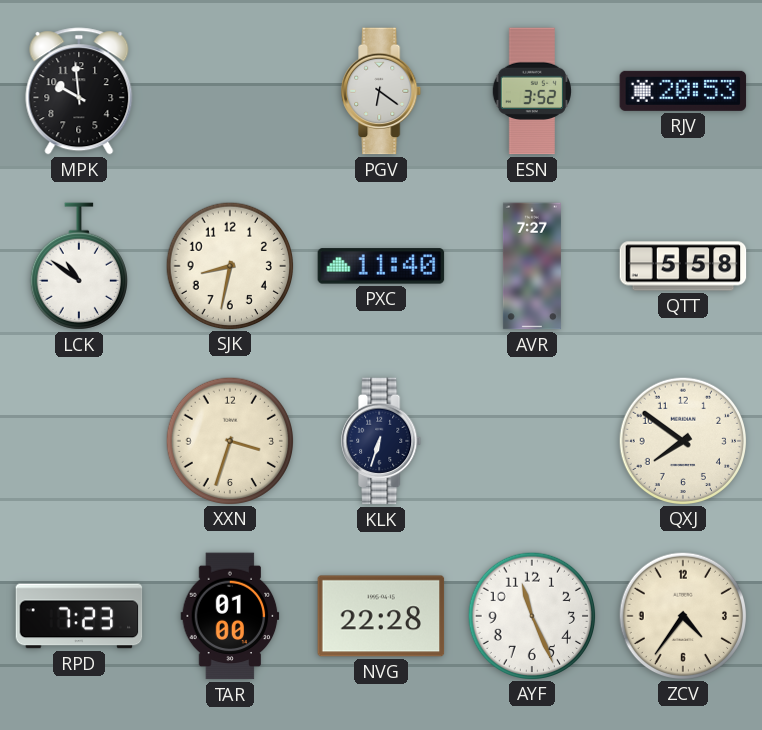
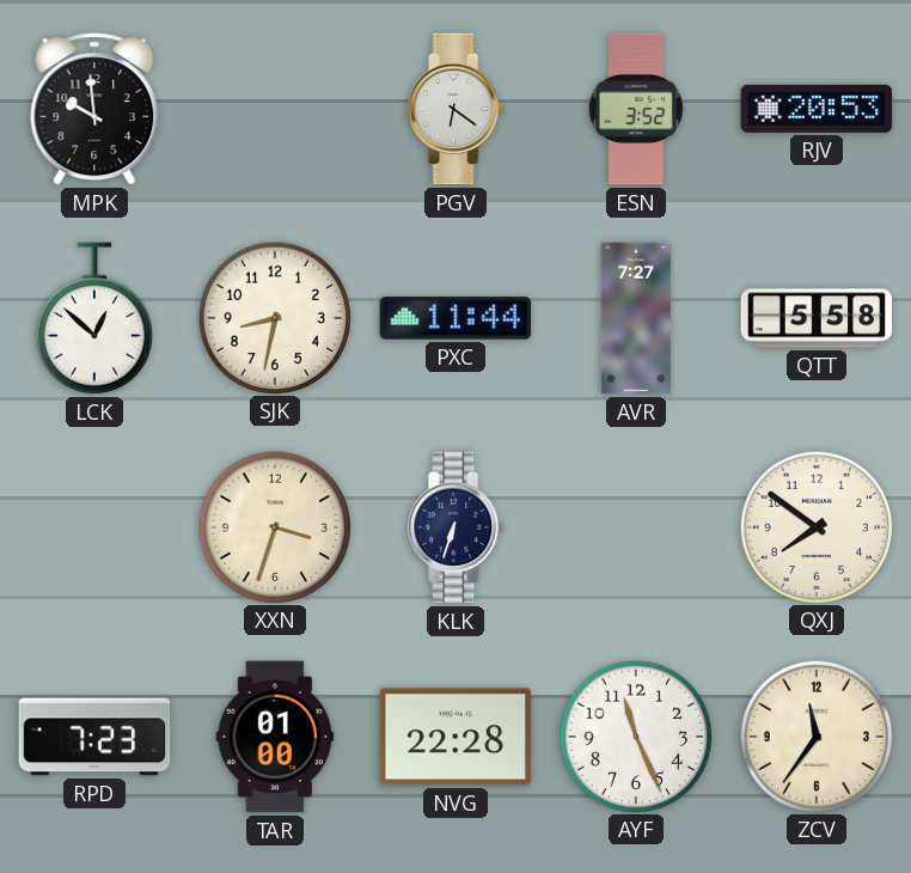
LCK: 10:51 -> 12:52 (94, 318)
PXC: 11:40 -> 11:44 (455, 318)
ZCV: 4:36 -> 11:36 (815, 735)
